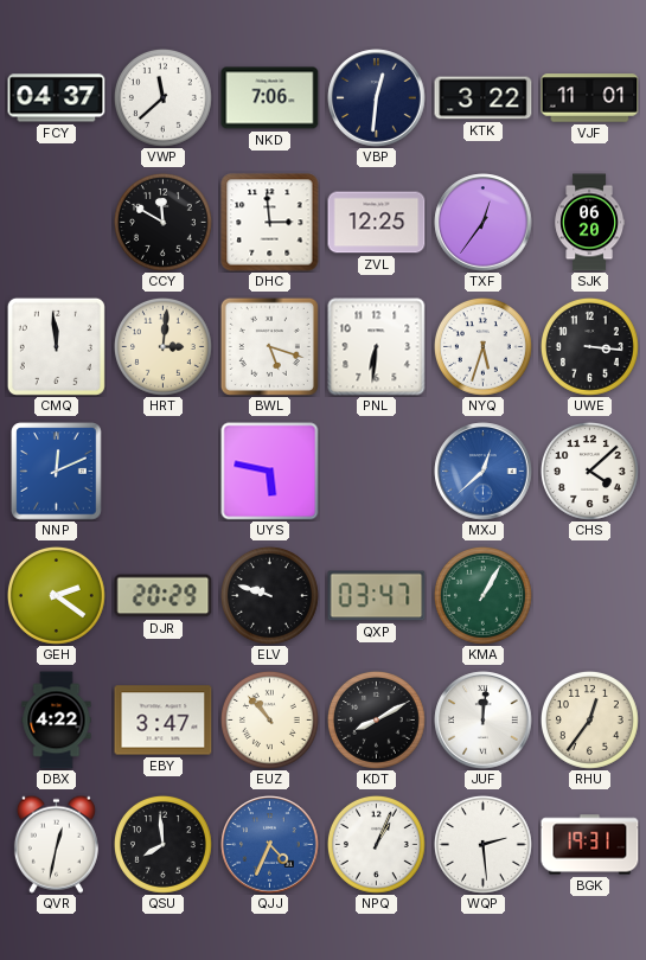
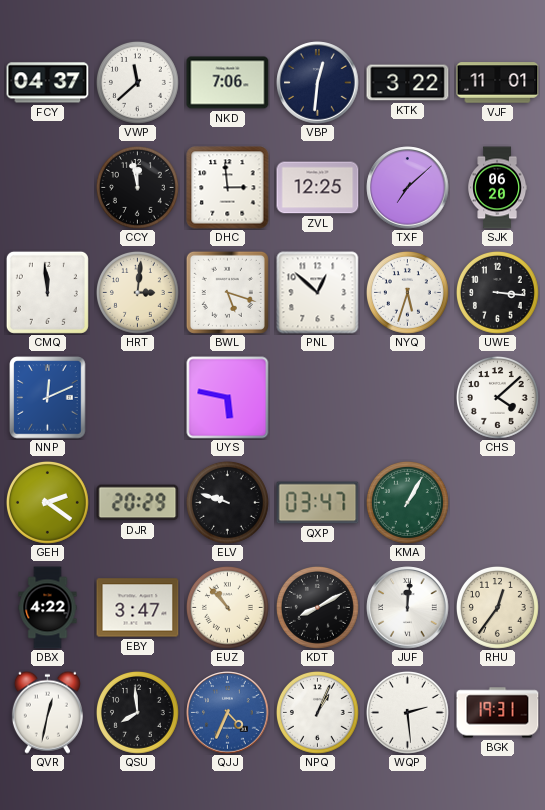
CCY: 11:50 -> 11:58 (137, 187)
TXF: 12:36 -> 7:08 (408, 188)
PNL: 6:31 -> 12:52 (318, 293)
MXJ: 12:38 -> none (484, 472)
